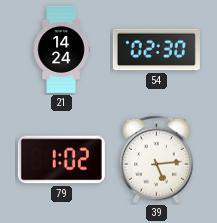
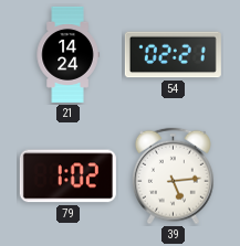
54: 02:30 -> 02:21 (173, 55)
